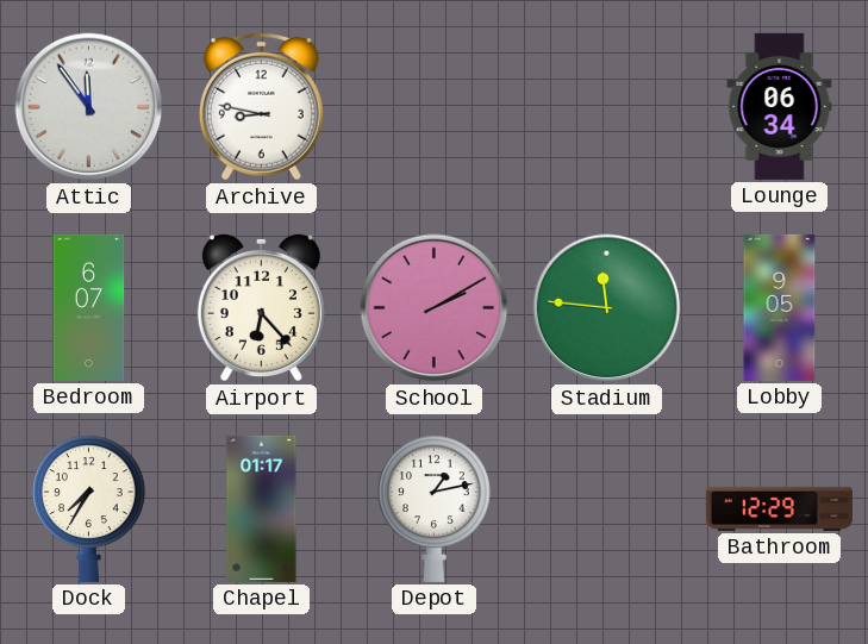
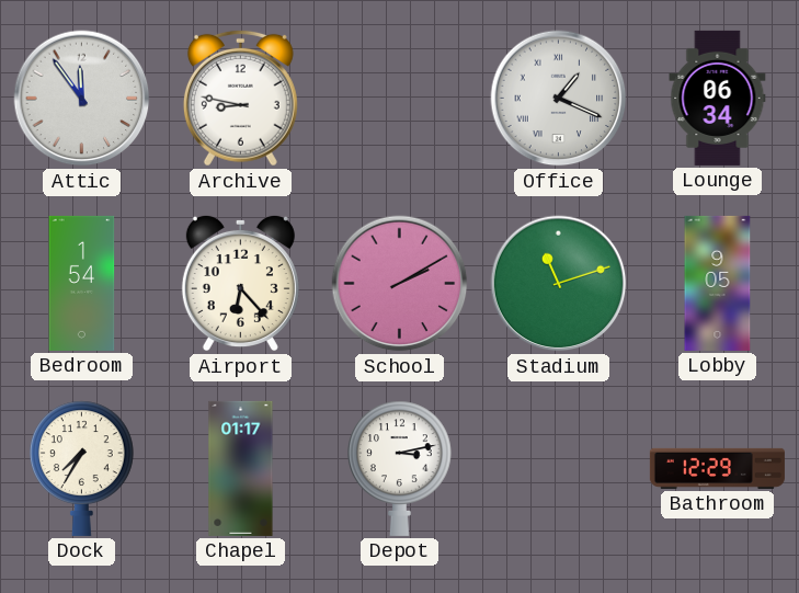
Office: none -> 1:19 (559, 99)
Bedroom: 6:07 -> 1:54 (82, 283)
Stadium: 11:46 -> 11:12 (559, 284)
Depot: 1:13 -> 3:13 (399, 468)
